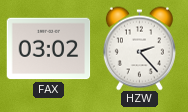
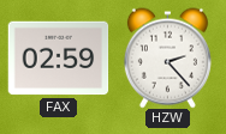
FAX: 03:02 -> 02:59 (58, 59)
